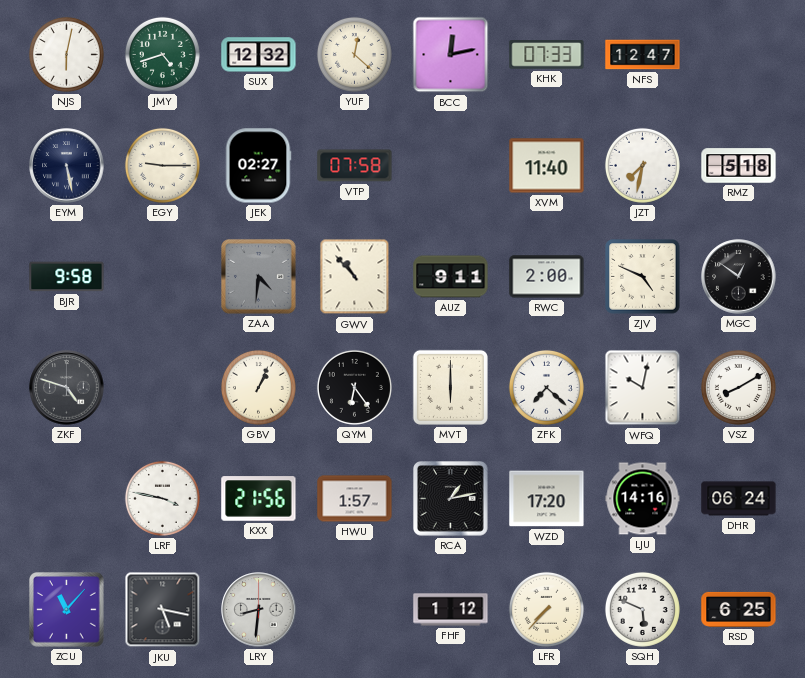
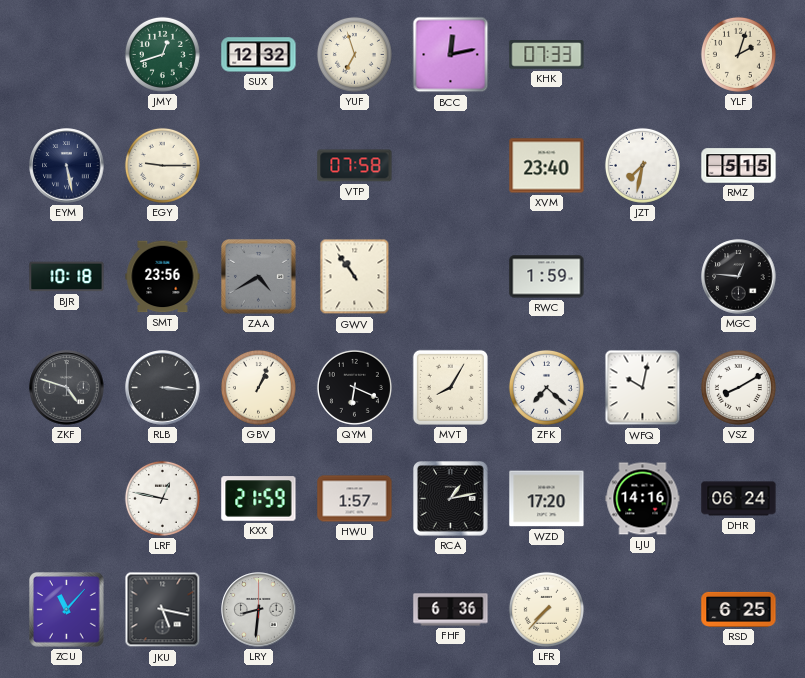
NJS: 6:02 -> none (66, 54)
JMY: 4:42 -> 12:42 (162, 54)
YUF: 12:22 -> 6:57 (354, 54)
NFS: 12:47 -> none (643, 55)
YLF: none -> 2:03 (738, 54)
JEK: 02:27 -> none (258, 166)
XVM: 11:40 -> 23:40 (547, 166)
RMZ: 5:18 -> 5:15 (739, 166)
BJR: 9:58 -> 10:18 (67, 277)
SMT: none -> 23:56 (163, 277)
ZAA: 4:31 -> 4:40 (259, 277)
GWV: 10:53 -> 10:54 (355, 277)
AUZ: 9:11 -> none (451, 277)
RWC: 2:00 -> 1:59 (547, 277)
ZJV: 4:49 -> none (643, 277)
MGC: 12:51 -> 12:46 (739, 277)
RLB: none -> 3:16 (163, 388)
QYM: 6:24 -> 6:19 (354, 387)
MVT: 6:00 -> 8:05 (450, 387)
LRF: 3:47 -> 12:47 (162, 498)
KXX: 21:56 -> 21:59 (259, 499)
FHF: 1:12 -> 6:36 (451, 610)
SQH: 5:49 -> none (642, 609)
